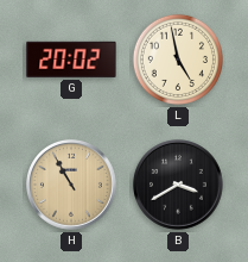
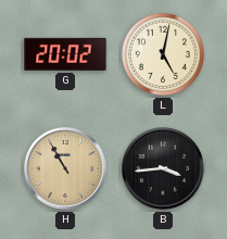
L: 4:58 -> 5:02 (163, 54)
B: 3:40 -> 3:44 (164, 169)
